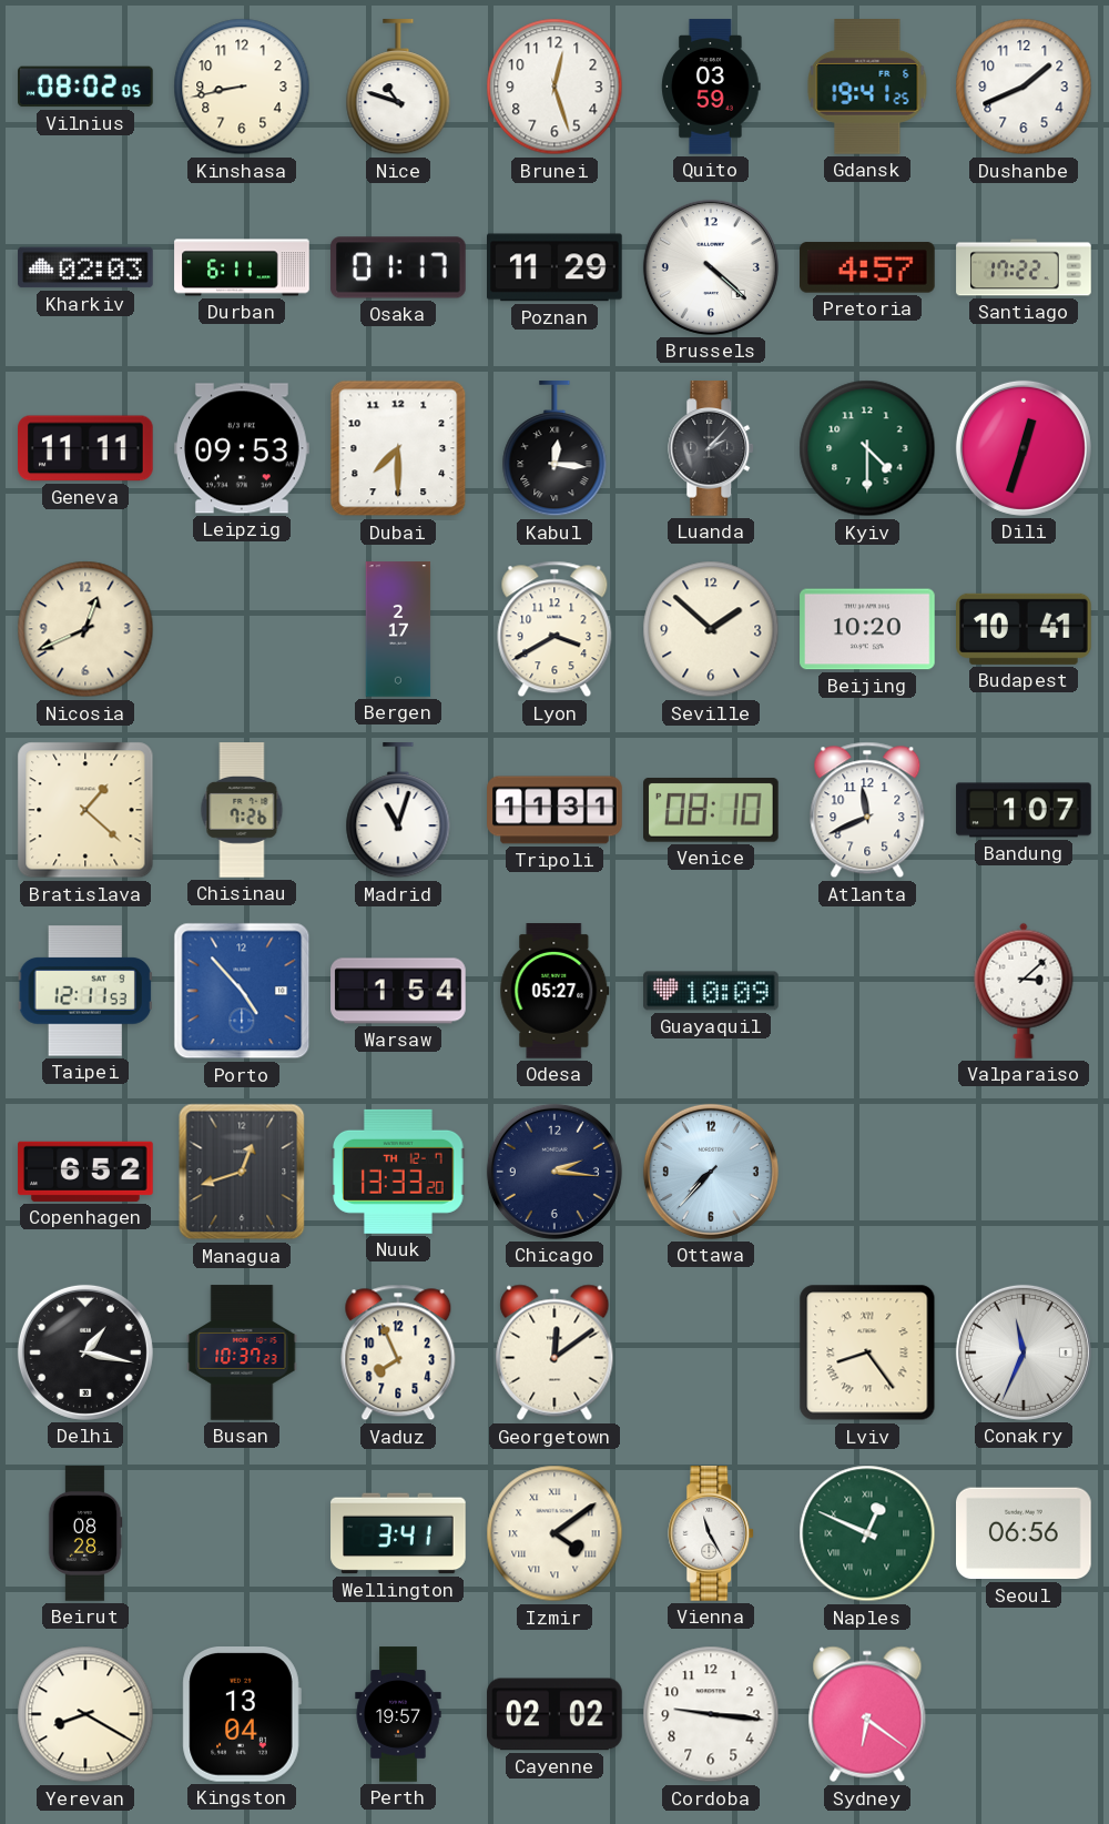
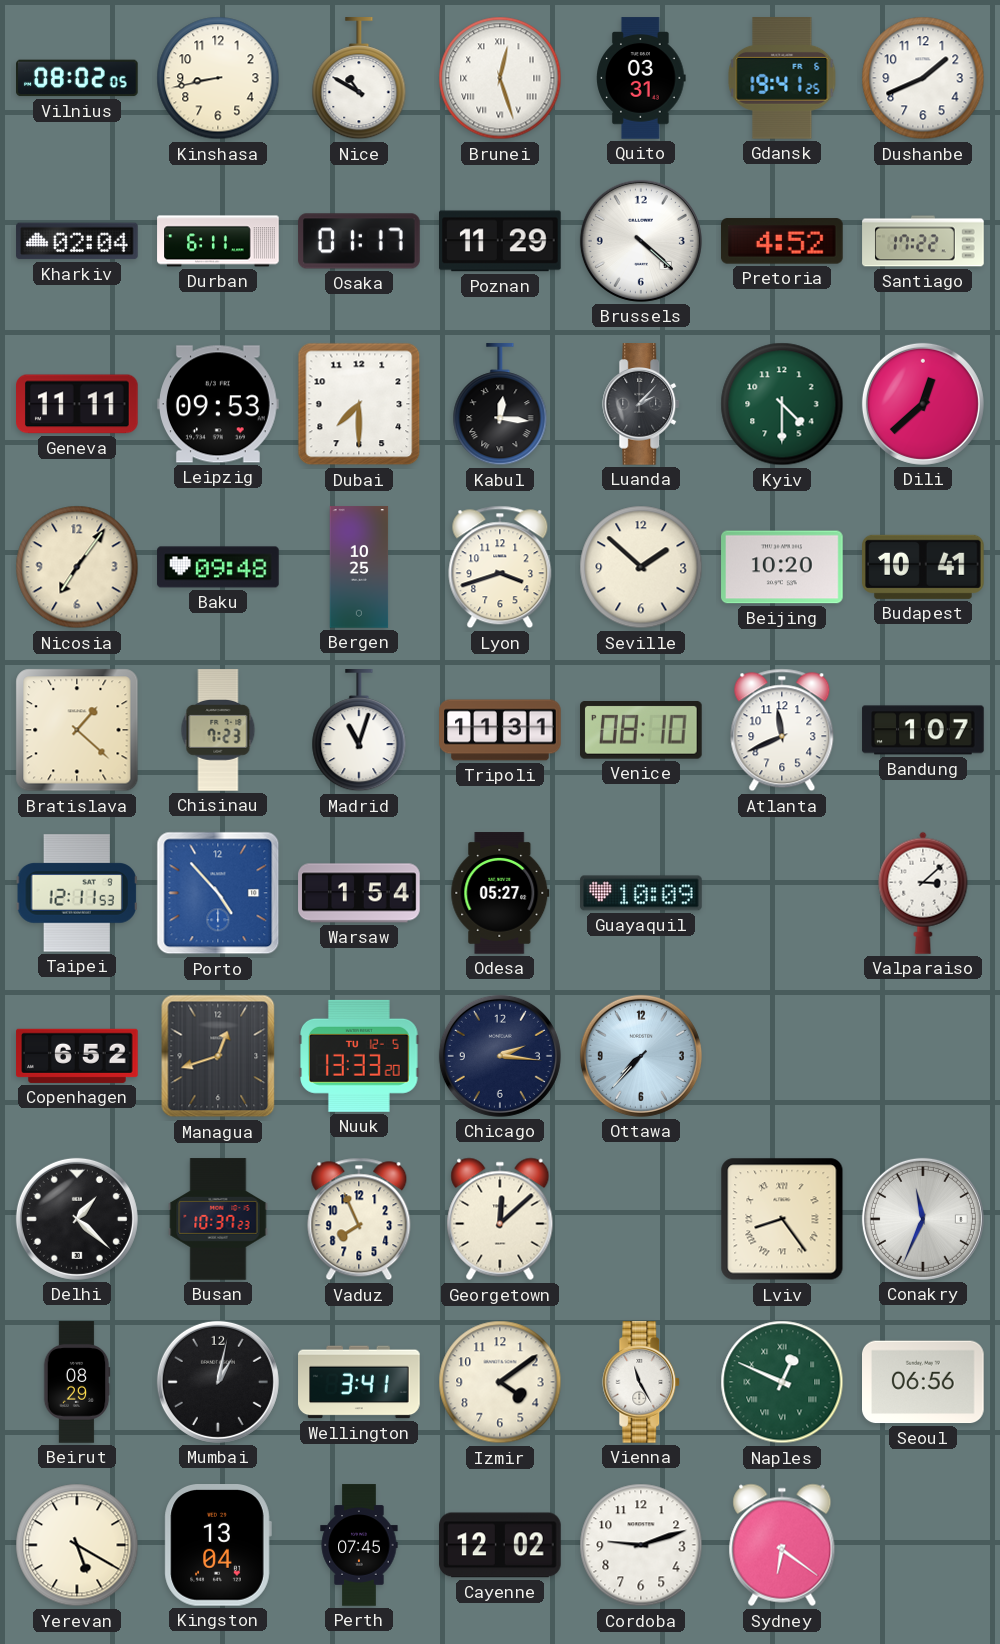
Nice: 10:48 -> 10:50 (359, 79)
Brunei numerals: Arabic -> Roman (500, 78)
Quito: 03:59 -> 03:31 (641, 78)
Kharkiv: 02:03 -> 02:04 (77, 241)
Pretoria: 4:57 -> 4:52 (783, 241)
Dili: 12:33 -> 12:38 (923, 404)
Nicosia: 12:41 -> 7:06 (77, 567)
Baku: none -> 09:48 (218, 567)
Bergen: 2:17 -> 10:25 (359, 567)
Lyon: 3:40 -> 3:42 (500, 567)
Chisinau: 7:26 -> 7:23 (218, 730)
Nuuk date: TH 12-7 -> TU 12-5 (360, 1056)
Delhi: 1:17 -> 1:22 (77, 1219)
Georgetown: 12:09 -> 12:08 (500, 1219)
Beirut: 08:28 -> 08:29 (77, 1382)
Mumbai: none -> 1:02 (218, 1382)
Izmir numerals: Roman -> Arabic (500, 1382)
Yerevan: 8:20 -> 5:20 (77, 1545)
Perth: 19:57 -> 07:45 (359, 1545)
Cayenne: 02:02 -> 12:02 (500, 1545)
Cordoba: 9:16 -> 9:12 (641, 1545)
